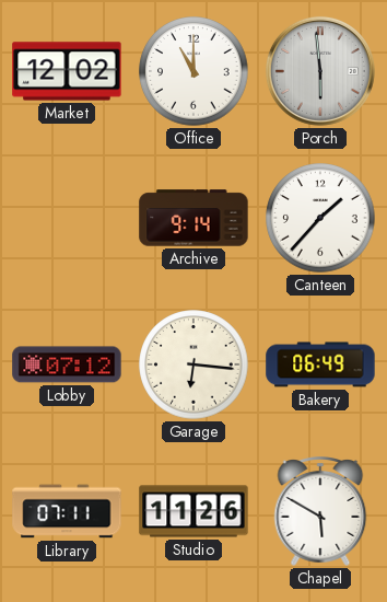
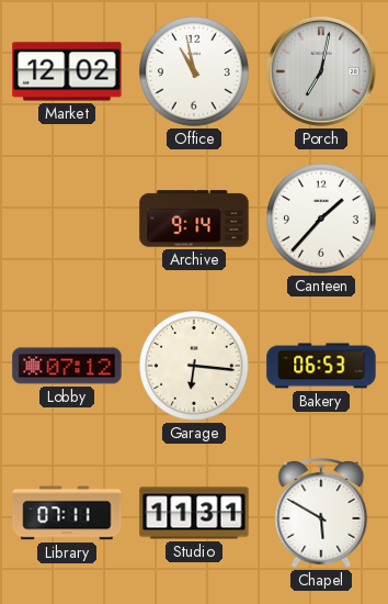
Office: 11:00 -> 10:58 (194, 71)
Porch: 5:59 -> 7:02 (321, 71)
Bakery: 06:49 -> 06:53 (321, 366)
Studio: 11:26 -> 11:31 (194, 513)
